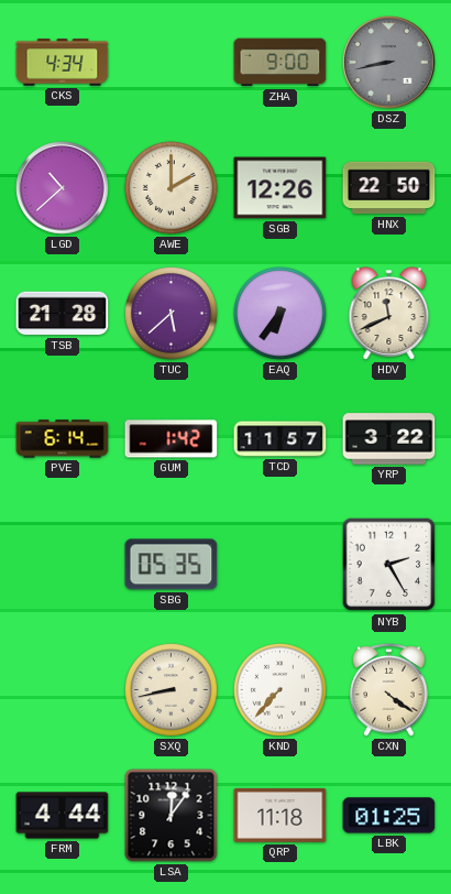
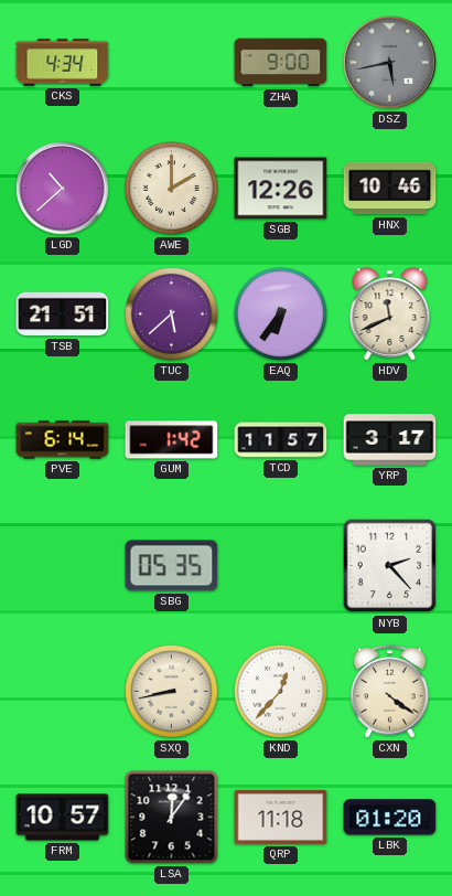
DSZ: 8:43 -> 5:43 (390, 63)
HNX: 22:50 -> 10:46 (390, 189)
TSB: 21:28 -> 21:51 (63, 314)
YRP: 3:22 -> 3:17 (390, 440)
NYB: 2:25 -> 2:23 (390, 566)
KND: 7:37 -> 12:37 (281, 692)
FRM: 4:44 -> 10:57 (63, 818)
LBK: 01:25 -> 01:20 (390, 818)
